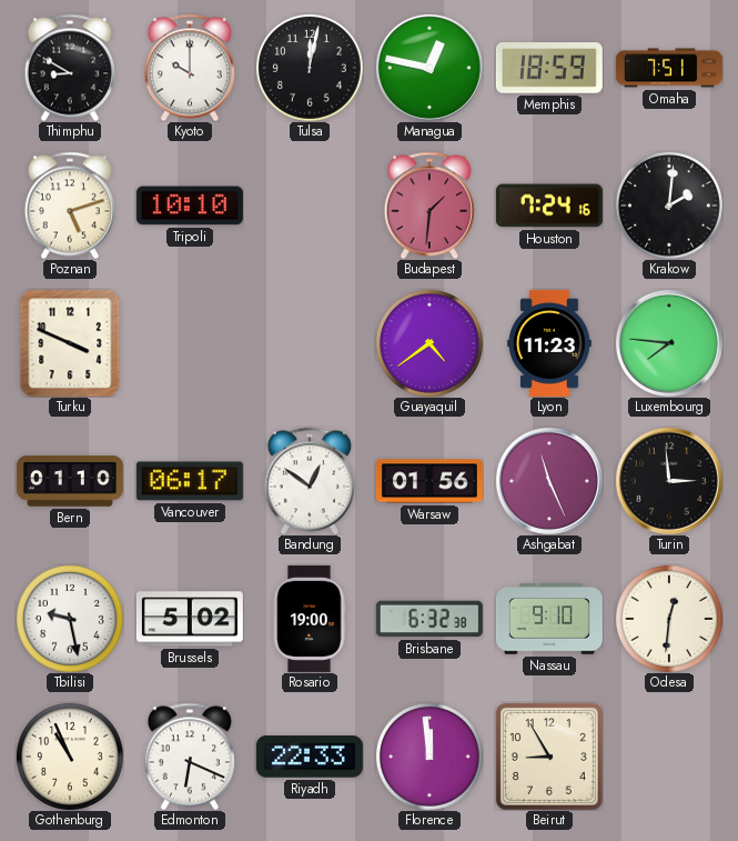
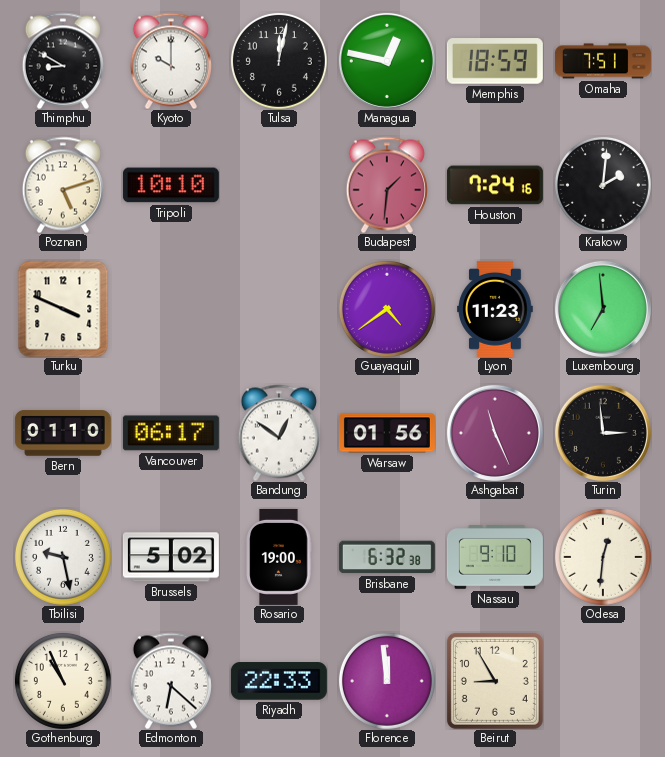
Luxembourg: 7:46 -> 6:59 (603, 309)
Edmonton: 6:19 -> 6:22 (171, 681)
